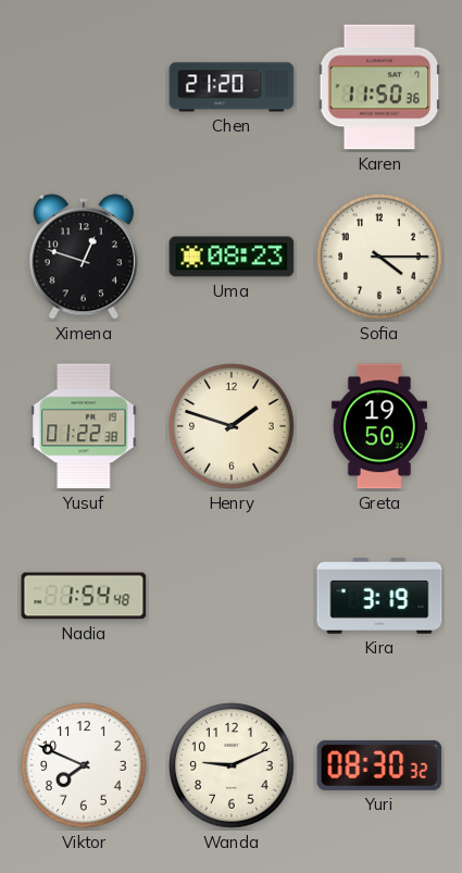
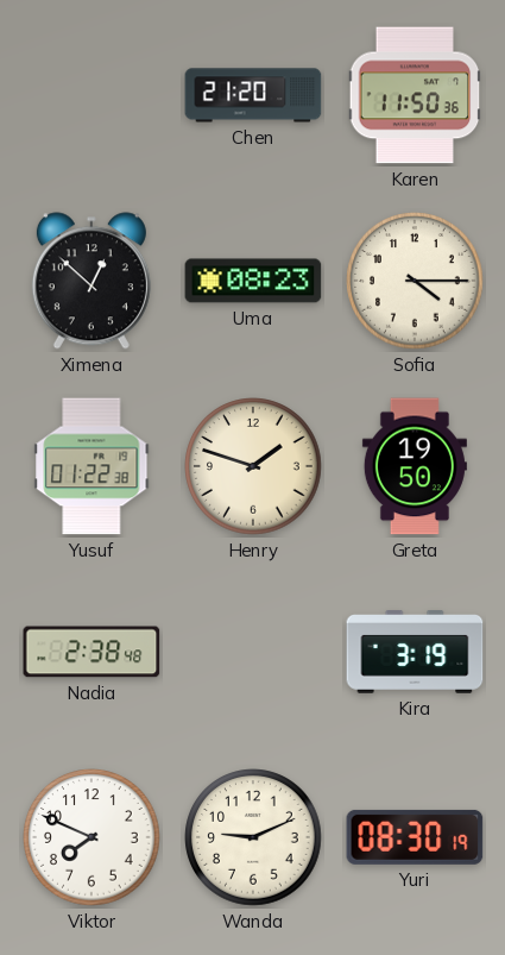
Ximena: 12:48 -> 12:52 (91, 281)
Nadia: 1:54 -> 2:38 (91, 652)
Yuri: 08:30:32 -> 08:30:19 (415, 837)
